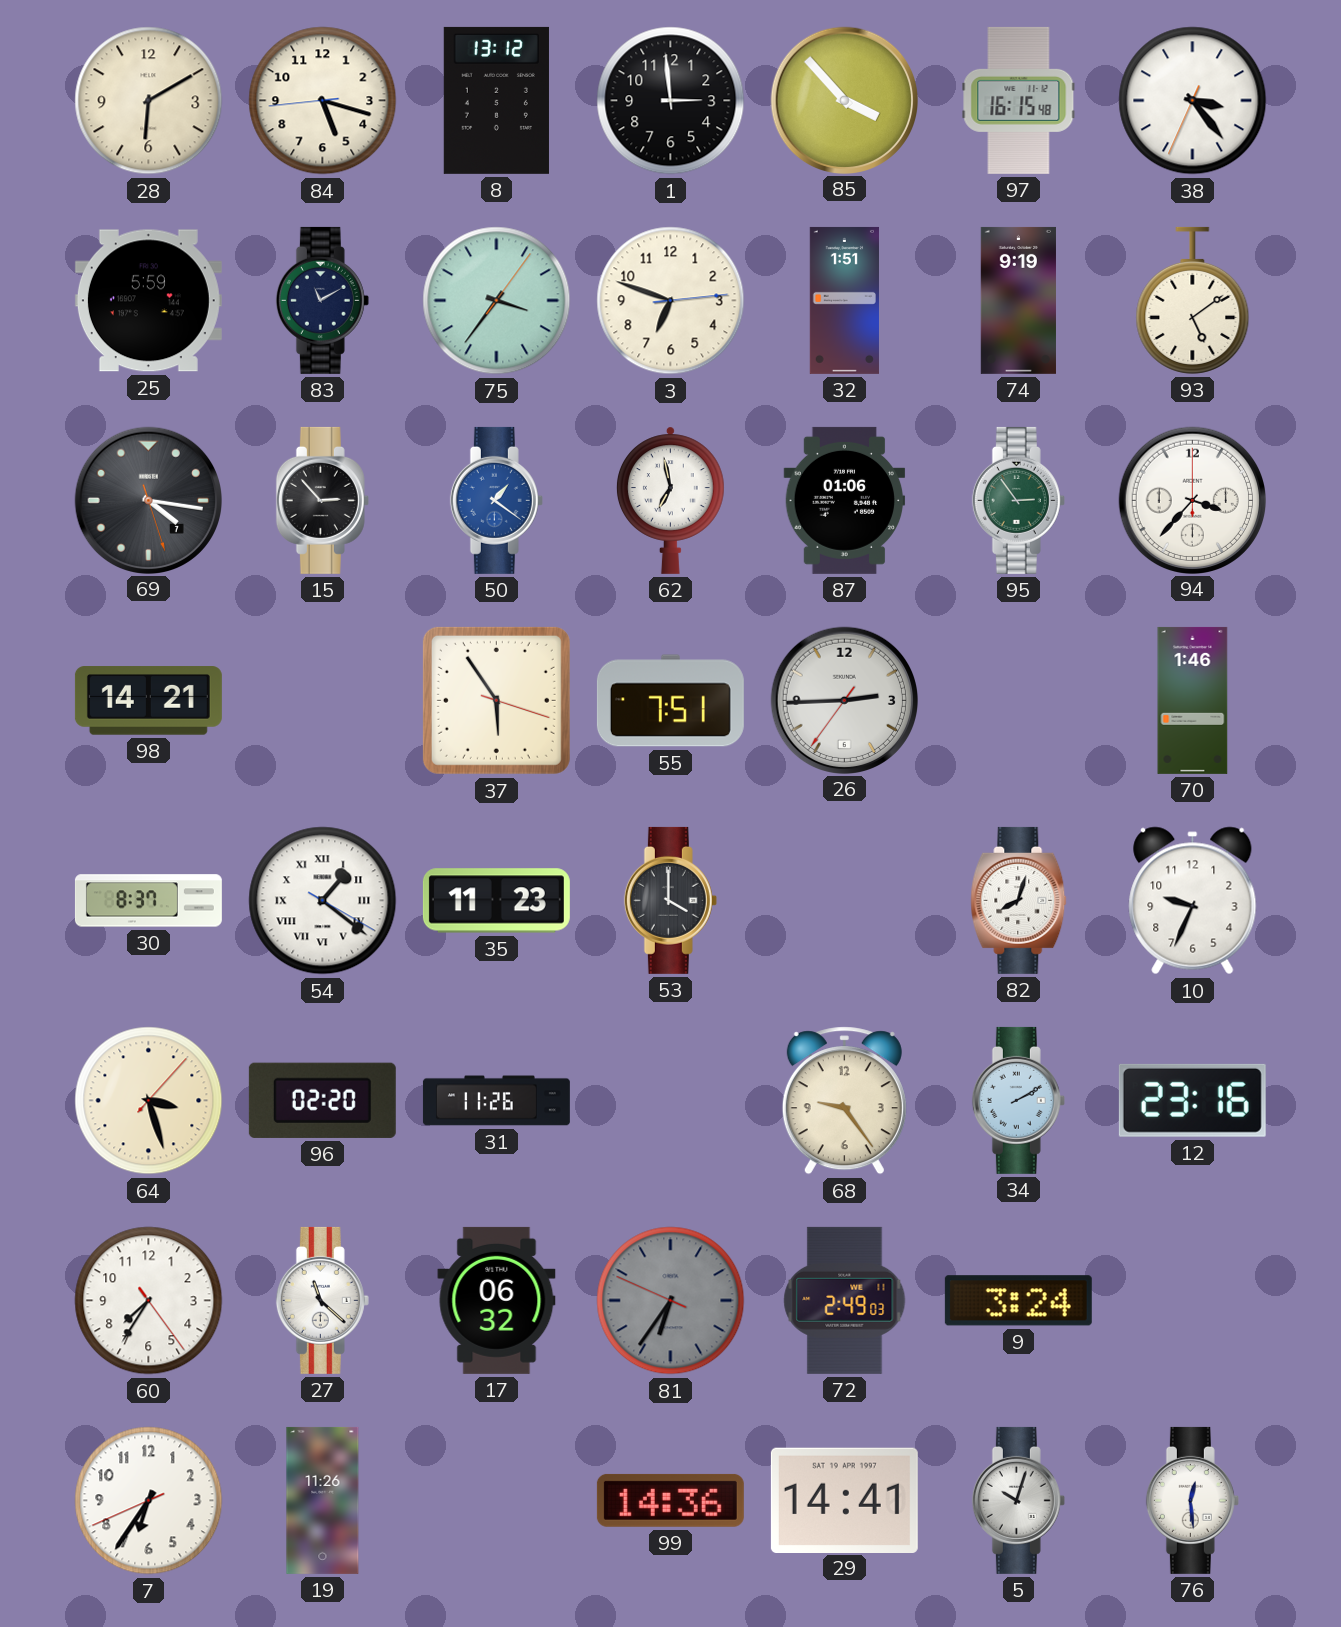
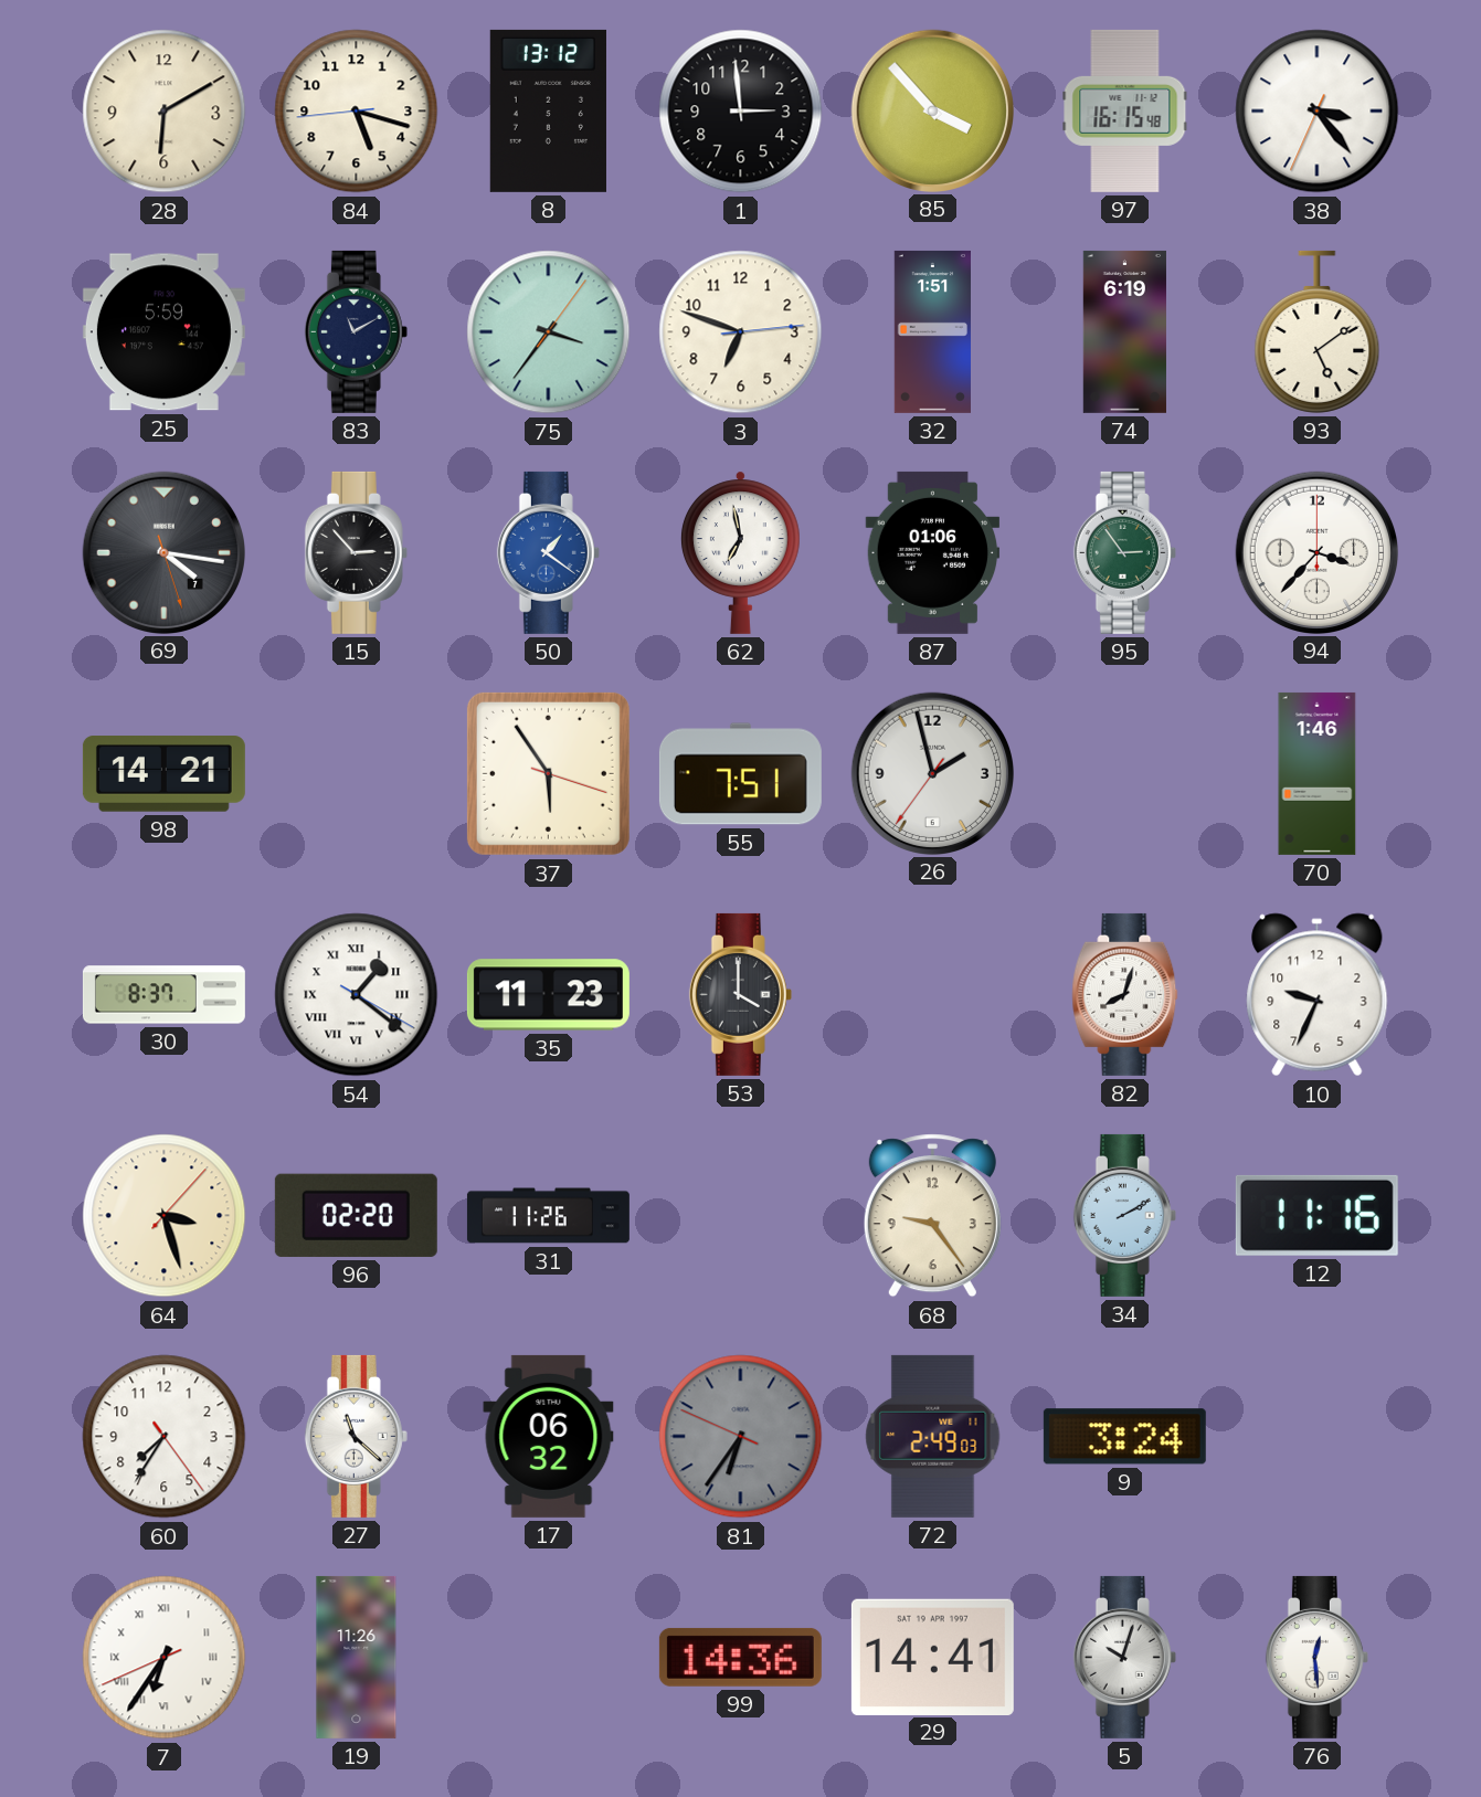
74: 9:19 -> 6:19 (1124, 331)
26: 2:44 -> 1:57 (932, 773)
12: 23:16 -> 11:16 (1316, 1215)
7 numerals: Arabic -> Roman (165, 1658)
